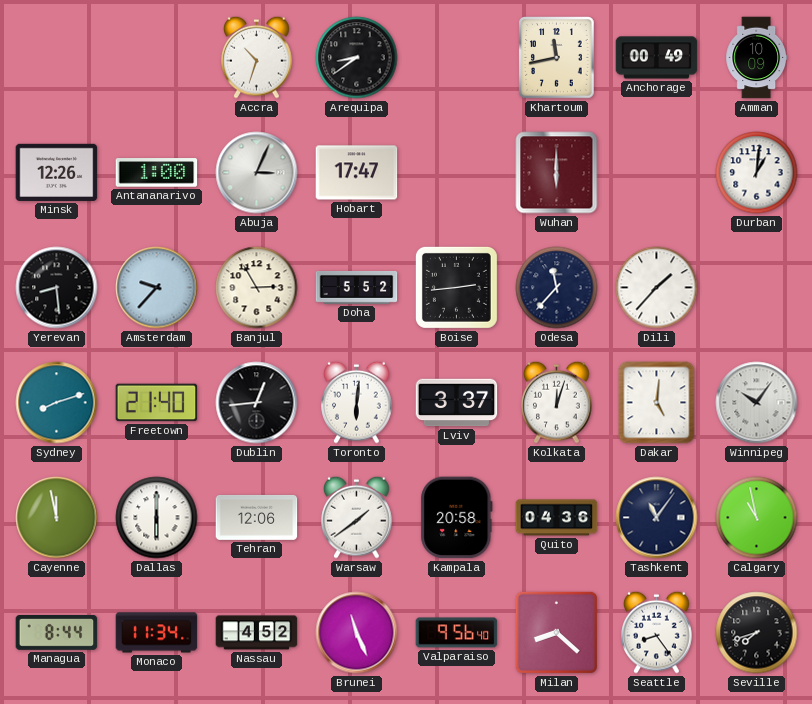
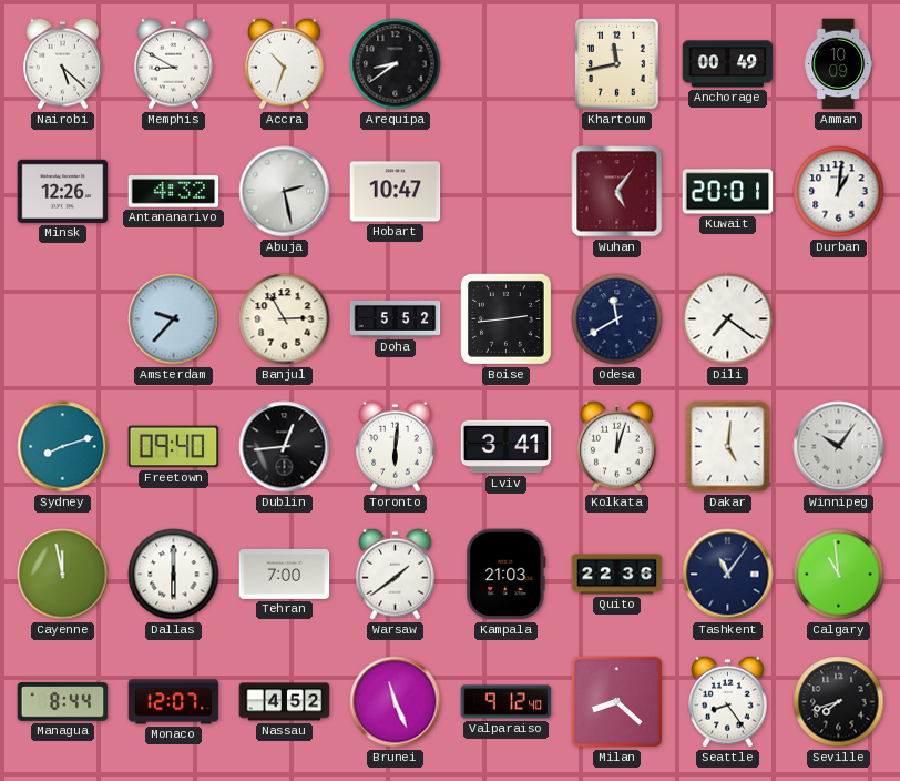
Nairobi: none -> 5:22 (63, 63)
Memphis: none -> 8:50 (174, 63)
Antananarivo: 1:00 -> 4:32 (174, 192)
Abuja: 3:04 -> 2:28 (285, 192)
Hobart: 17:47 -> 10:47 (396, 192)
Wuhan: 6:00 -> 5:06 (617, 192)
Kuwait: none -> 20:01 (728, 192)
Yerevan: 8:29 -> none (57, 288)
Odesa: 11:37 -> 11:40 (617, 319)
Dili: 1:37 -> 7:21 (728, 319)
Freetown: 21:40 -> 09:40 (174, 447)
Lviv: 3:37 -> 3:41 (507, 447)
Tehran: 12:06 -> 7:00 (285, 575)
Kampala: 20:58 -> 21:03 (507, 575)
Quito: 04:36 -> 22:36 (617, 575)
Calgary: 10:58 -> 10:59 (839, 575)
Monaco: 11:34 -> 12:07 (174, 702)
Valparaiso: 9:56 -> 9:12 (507, 702)
